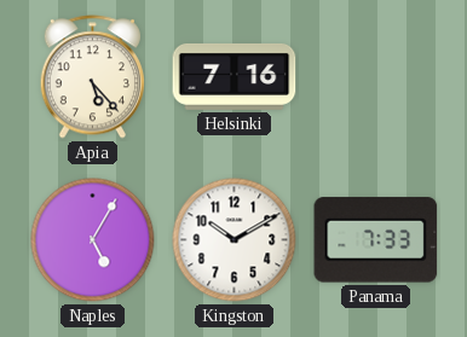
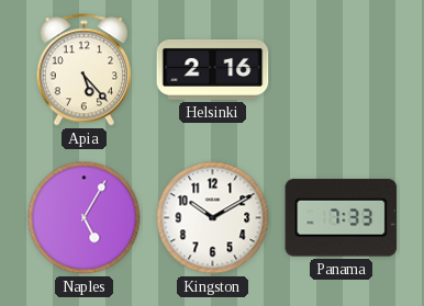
Helsinki: 7:16 -> 2:16 (213, 69)
